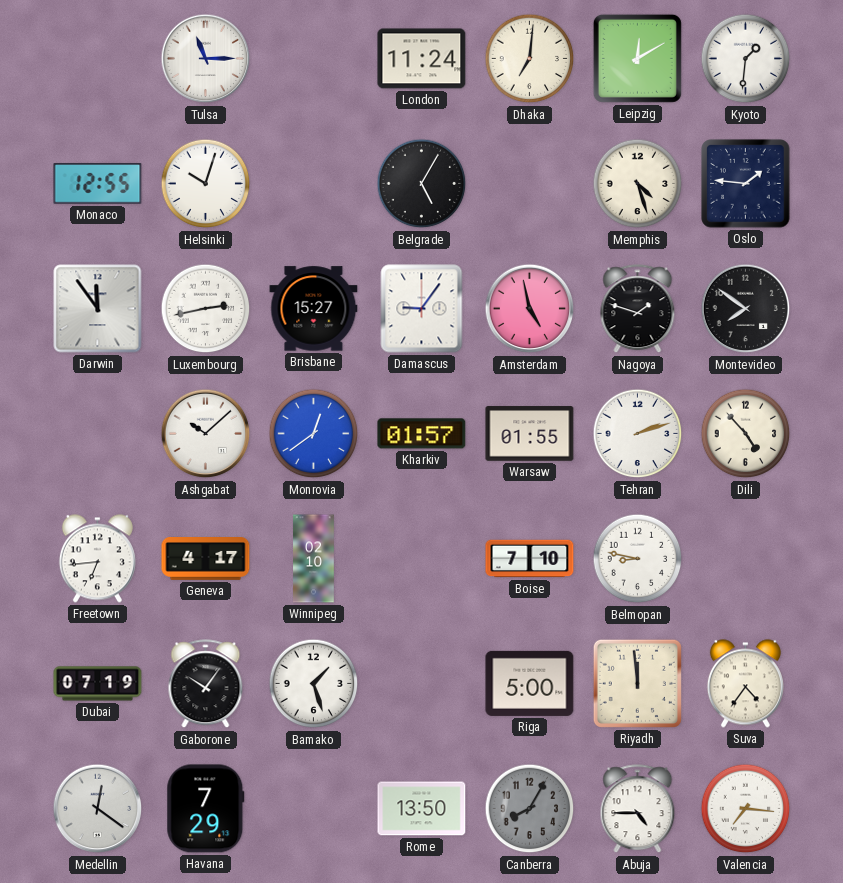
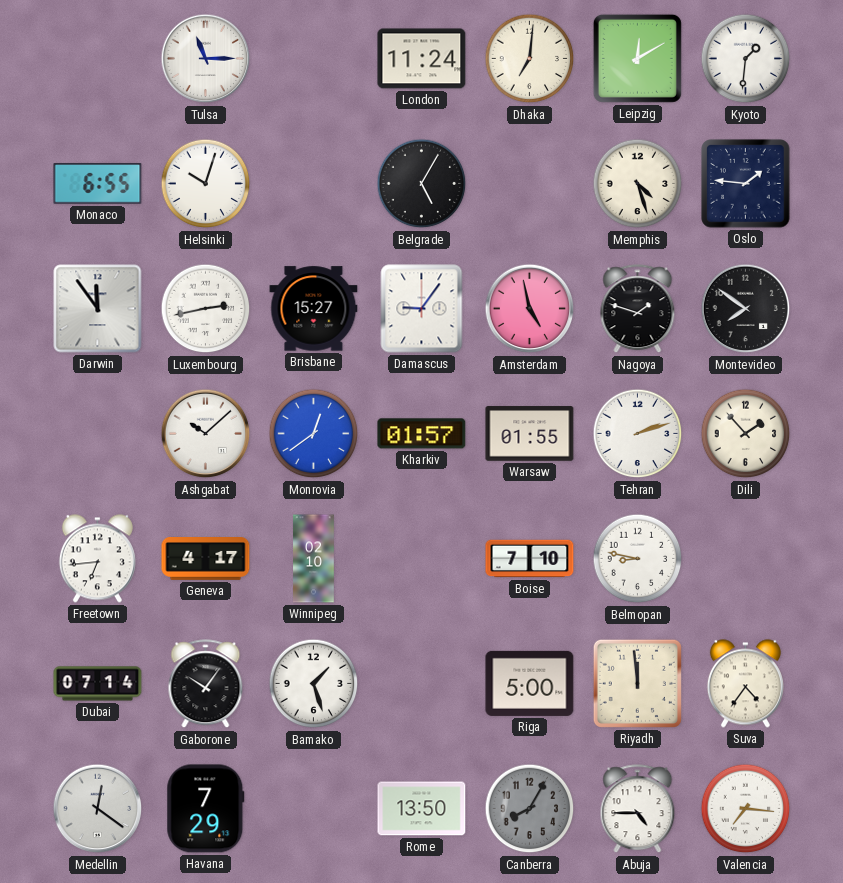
Monaco: 12:55 -> 6:55 (98, 184)
Dili: 4:53 -> 1:53 (746, 434)
Dubai: 07:19 -> 07:14 (98, 684)
